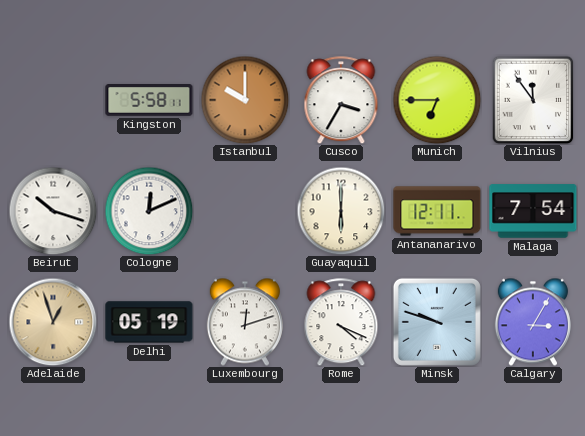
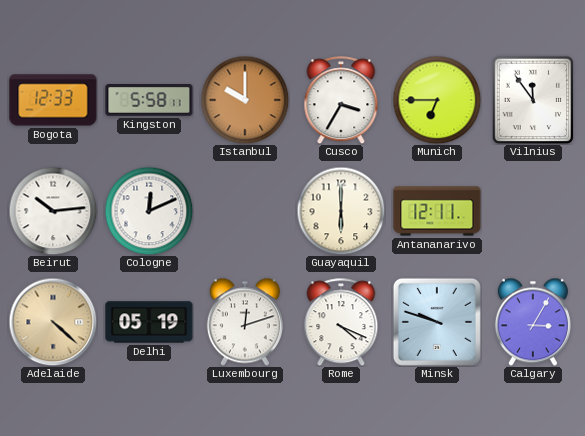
Bogota: none -> 12:33 (53, 100)
Beirut: 10:18 -> 10:14 (53, 211)
Malaga: 7:54 -> none (533, 211)
Adelaide: 12:57 -> 4:22 (53, 322)
